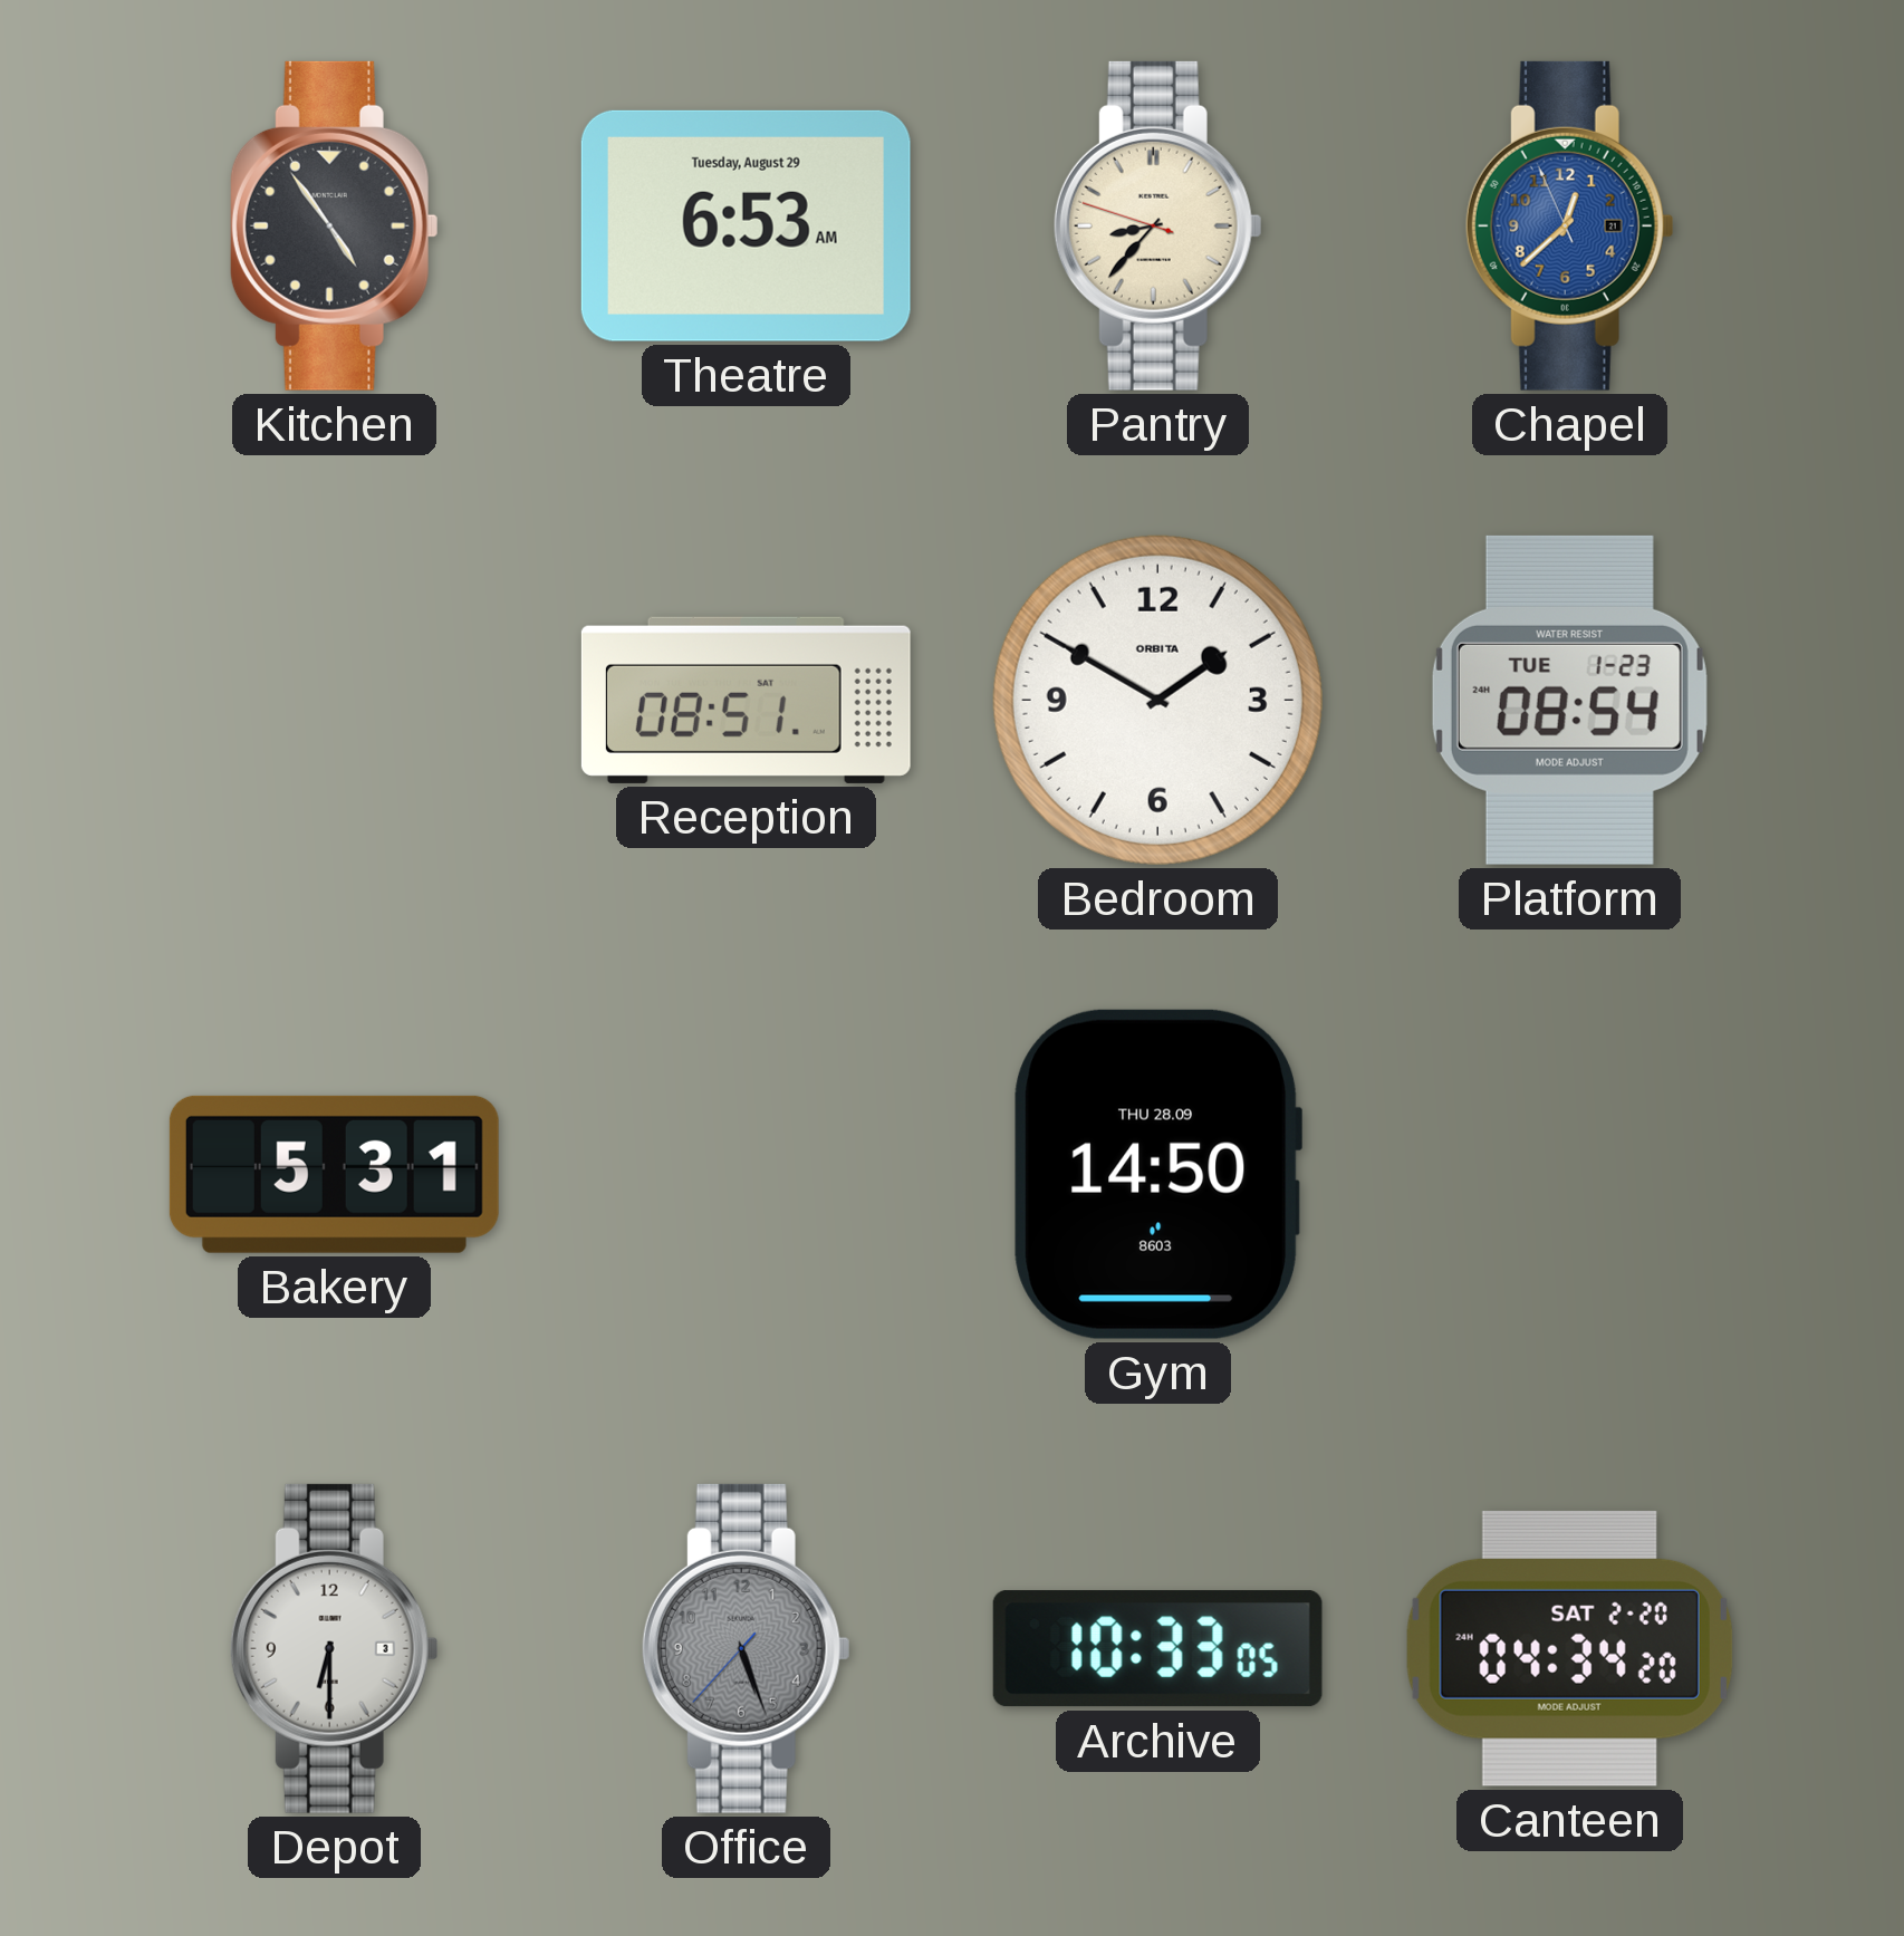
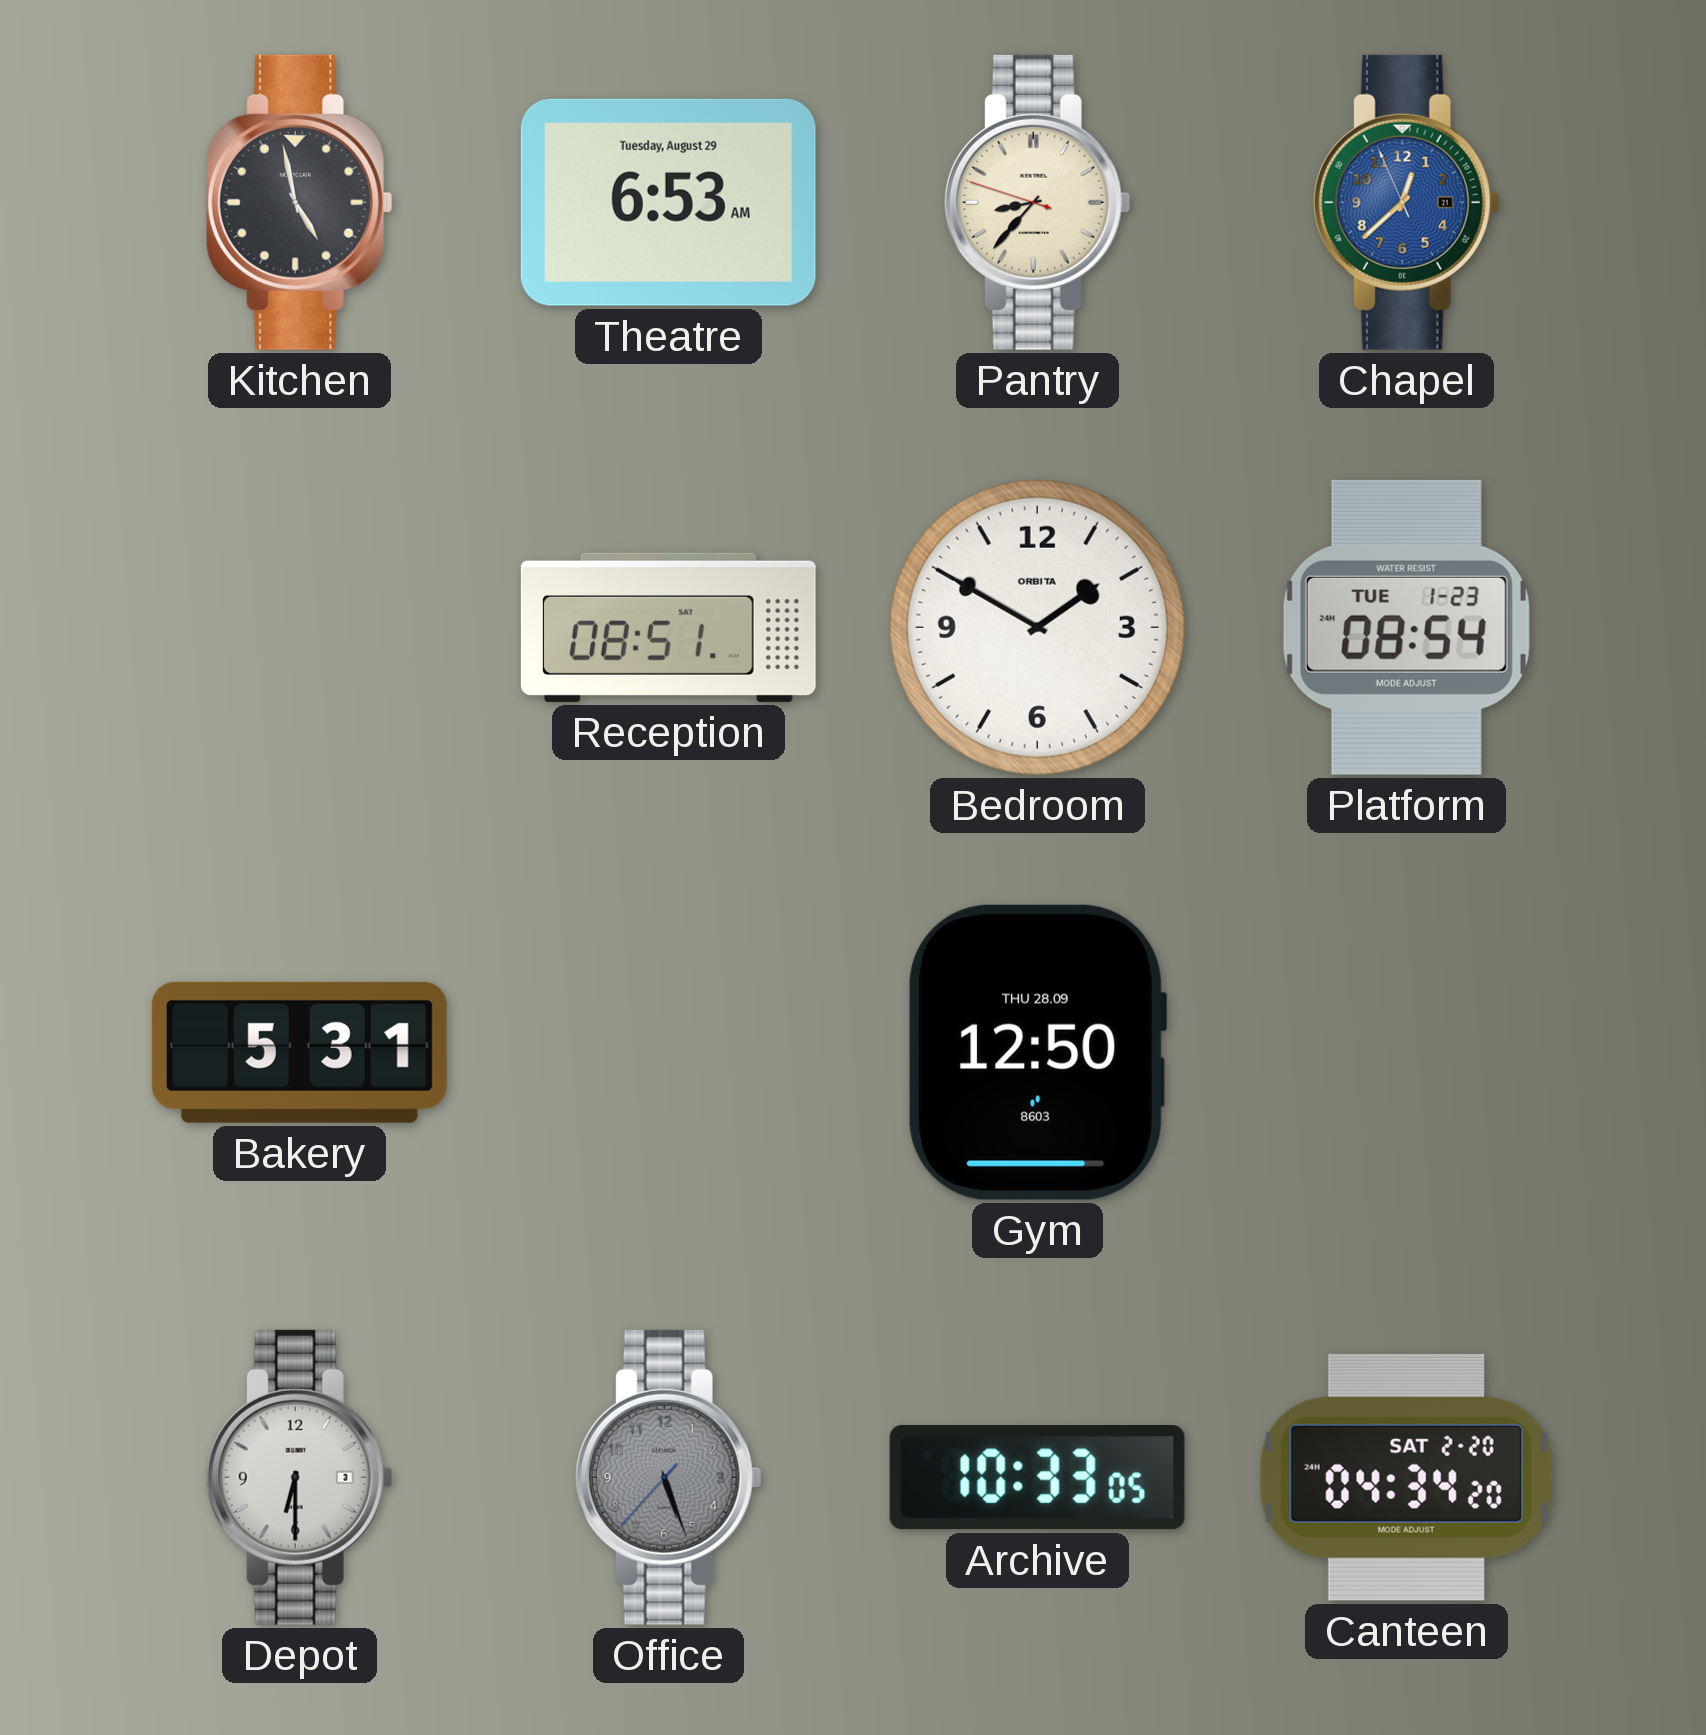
Kitchen: 4:54 -> 4:58 (299, 202)
Gym: 14:50 -> 12:50 (1038, 1052)
